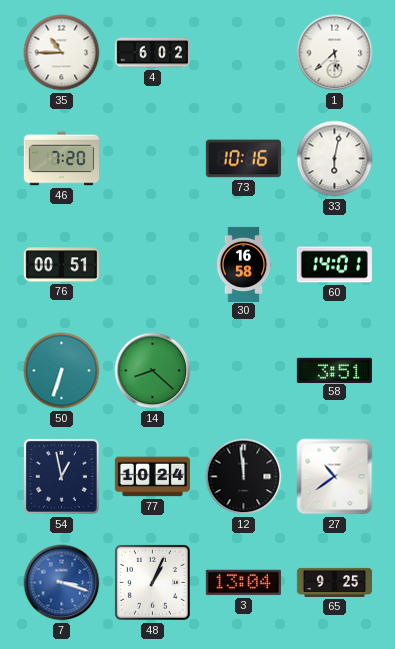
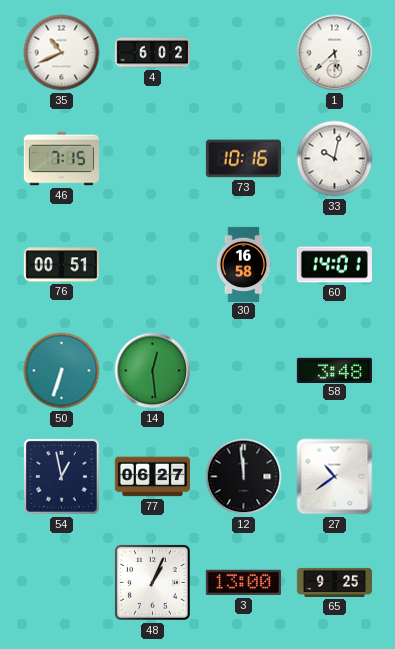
35: 10:45 -> 10:41 (62, 53)
46: 7:20 -> 7:15 (61, 159)
33: 6:02 -> 10:02 (335, 159)
14: 8:22 -> 12:29 (153, 371)
58: 3:51 -> 3:48 (334, 370)
77: 10:24 -> 06:27 (152, 477)
7: 3:18 -> none (62, 583)
3: 13:04 -> 13:00 (243, 583)
